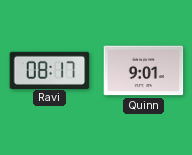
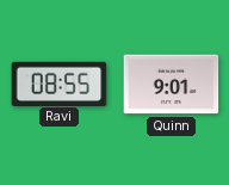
Ravi: 08:17 -> 08:55 (60, 84)
